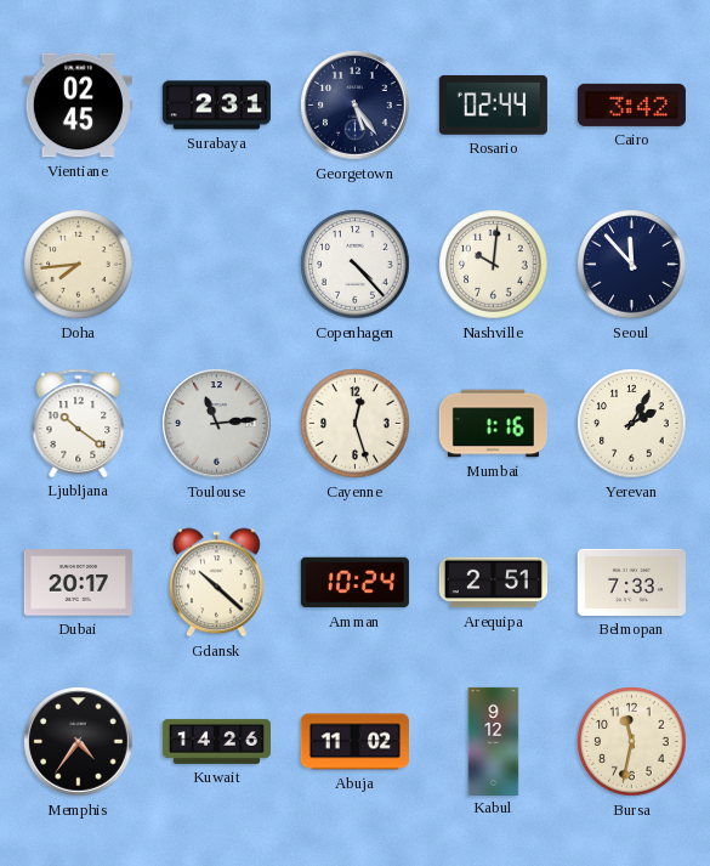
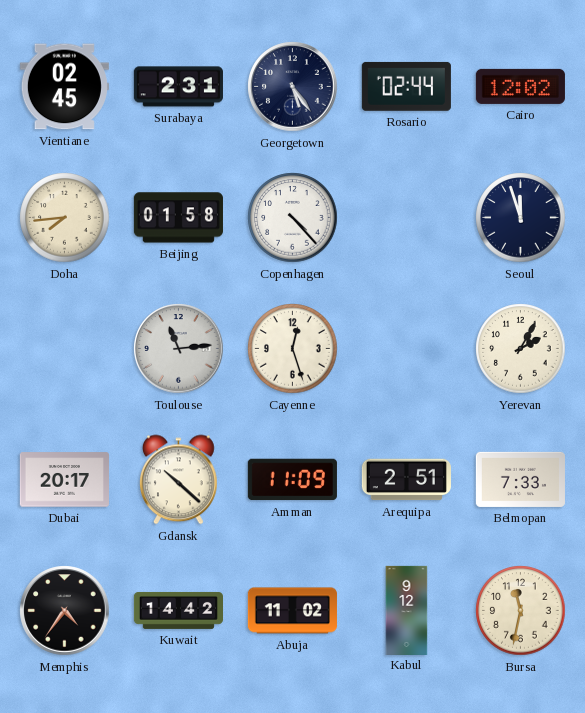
Cairo: 3:42 -> 12:02 (520, 86)
Beijing: none -> 01:58 (178, 218)
Nashville: 10:01 -> none (494, 265)
Seoul: 11:53 -> 11:57 (521, 218)
Ljubljana: 10:21 -> none (79, 423)
Mumbai: 1:16 -> none (493, 424)
Amman: 10:24 -> 11:09 (292, 480)
Kuwait: 14:26 -> 14:42 (178, 610)
